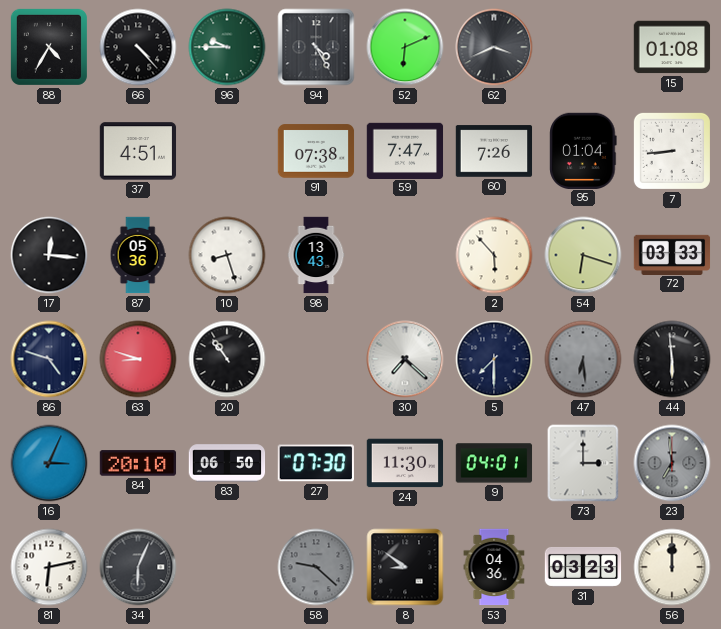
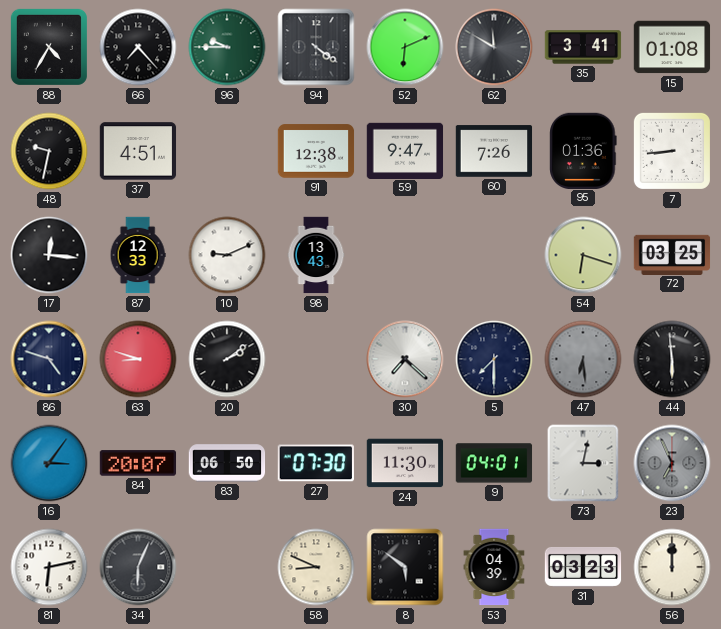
66: 4:23 -> 7:23 (138, 47)
94: 4:25 -> 4:21 (316, 47)
62: 3:41 -> 11:50 (494, 47)
35: none -> 3:41 (583, 47)
48: none -> 9:32 (49, 151)
91: 07:38 -> 12:38 (316, 151)
59: 7:47 -> 9:47 (405, 150)
95: 01:04 -> 01:36 (583, 150)
87: 05:36 -> 12:33 (138, 255)
10: 8:27 -> 9:11 (227, 255)
2: 5:53 -> none (494, 255)
72: 03:33 -> 03:25 (672, 254)
20: 10:54 -> 2:09 (227, 359)
16: 3:04 -> 3:06 (49, 463)
84: 20:10 -> 20:07 (138, 463)
73: 3:00 -> 3:02 (583, 463)
23: 6:59 -> 6:56 (672, 463)
58: 9:22 -> 8:49 (316, 567)
58 dial: grey -> cream (316, 567)
8: 8:51 -> 5:51 (405, 567)
53: 04:36 -> 04:39 (494, 567)
